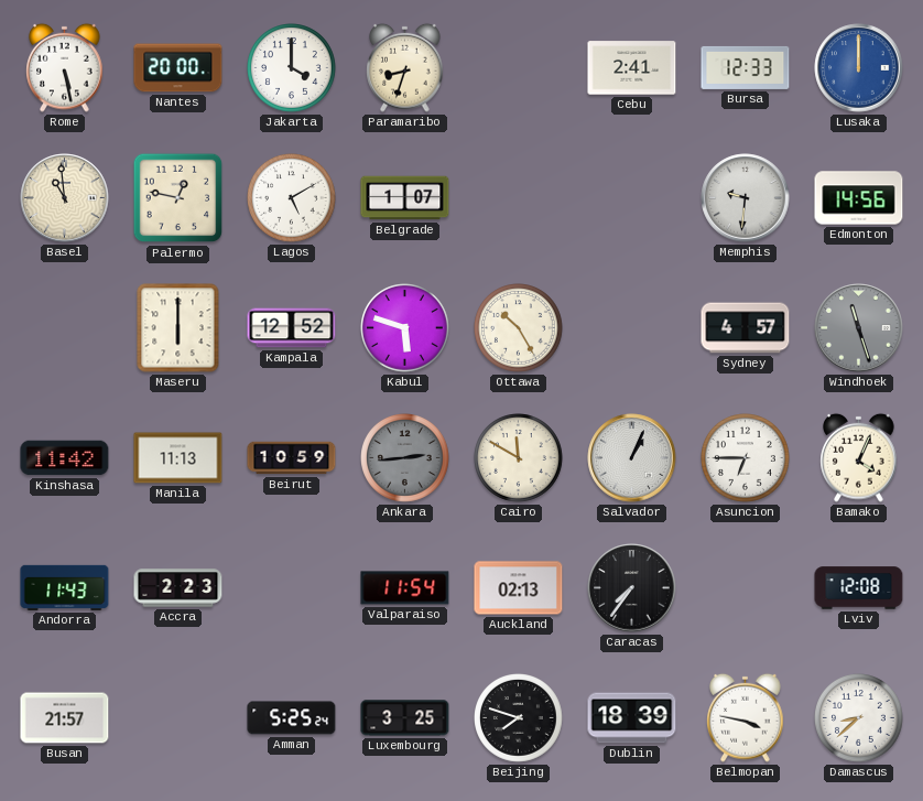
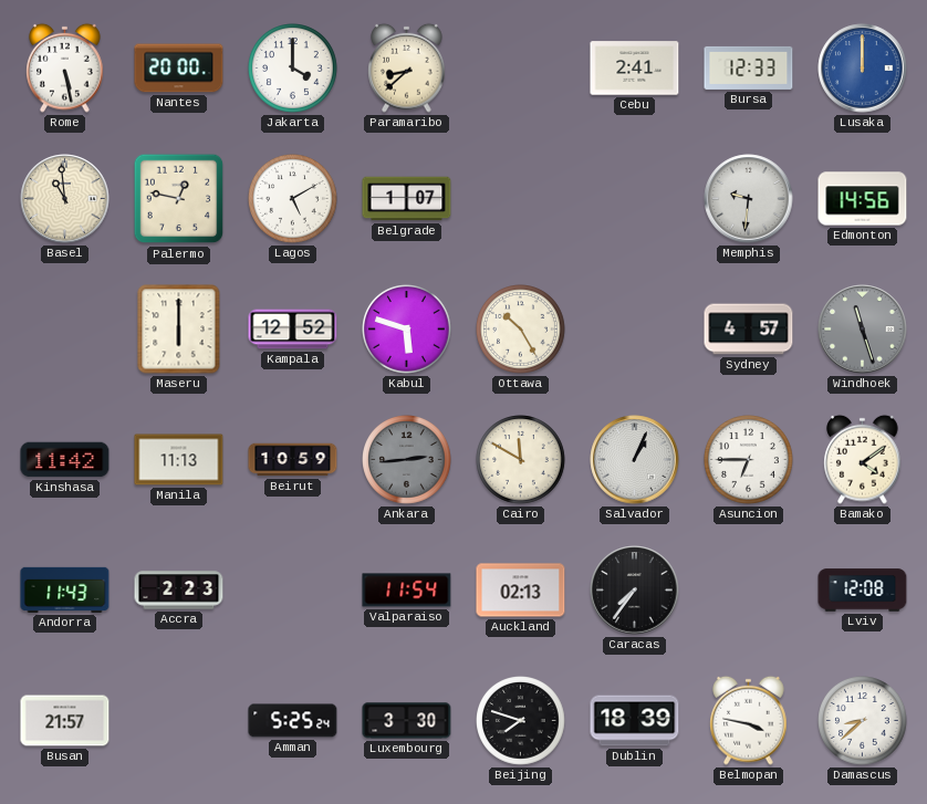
Paramaribo: 8:33 -> 8:38 (407, 67)
Bamako: 4:04 -> 4:09 (863, 459)
Luxembourg: 3:25 -> 3:30 (407, 721)
